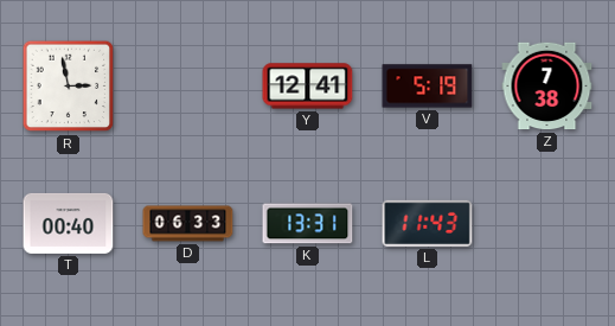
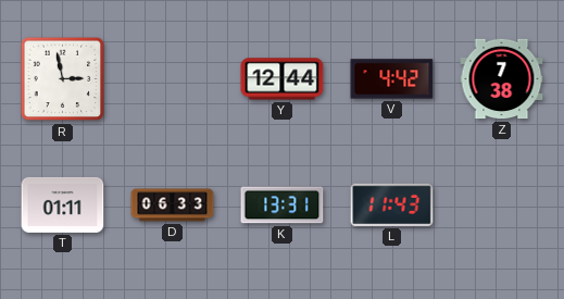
Y: 12:41 -> 12:44 (283, 79)
V: 5:19 -> 4:42 (392, 79)
T: 00:40 -> 01:11 (63, 204)
